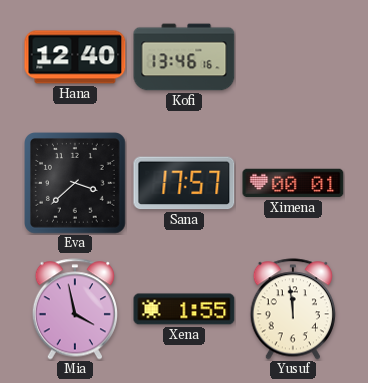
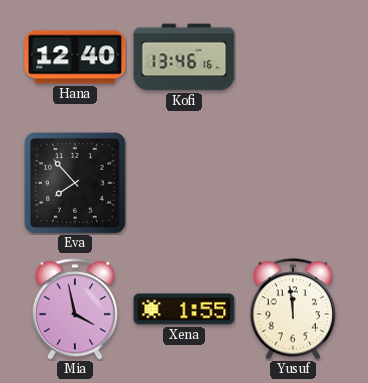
Eva: 3:38 -> 7:53 (76, 184)
Sana: 17:57 -> none (184, 183)
Ximena: 00:01 -> none (293, 183)
